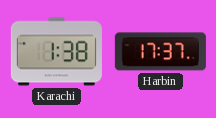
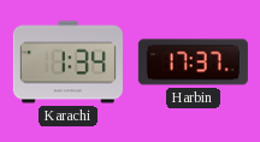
Karachi: 1:38 -> 1:34 (67, 63)
